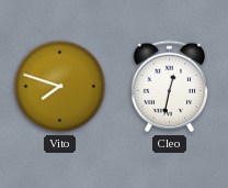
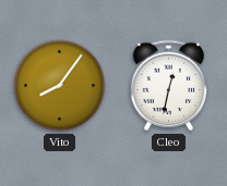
Vito: 7:48 -> 8:06 (60, 86)
